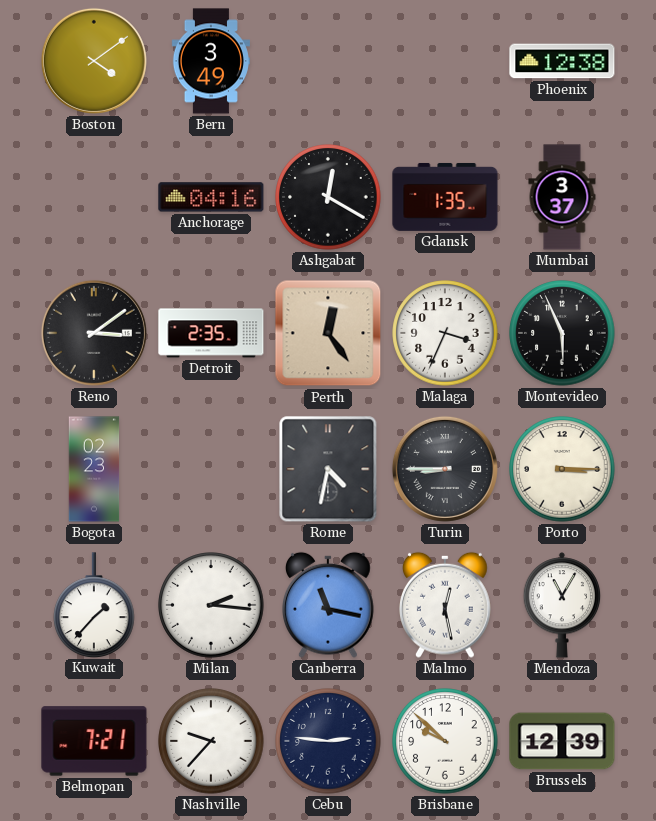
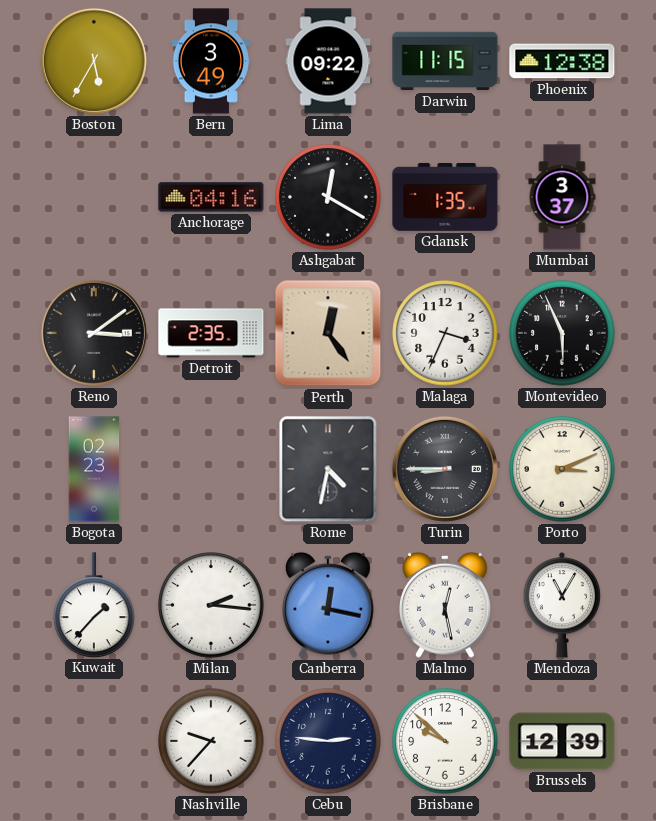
Boston: 4:09 -> 5:35 (94, 61)
Lima: none -> 09:22 (328, 61)
Darwin: none -> 11:15 (445, 61)
Porto: 3:15 -> 3:11 (562, 469)
Canberra: 11:17 -> 12:17 (329, 605)
Belmopan: 7:21 -> none (94, 741)
